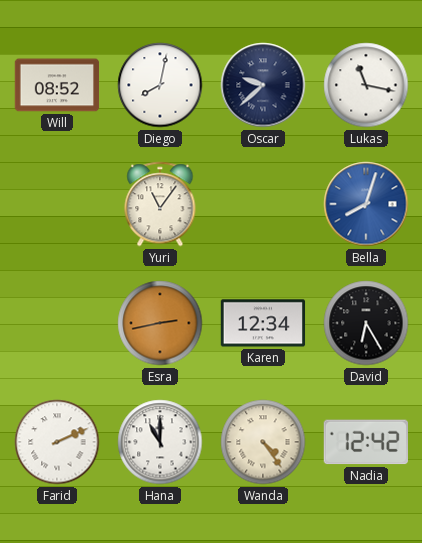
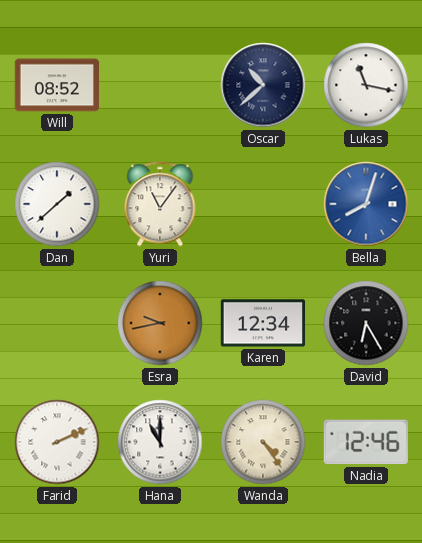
Diego: 8:02 -> none (160, 85)
Oscar: 9:38 -> 10:38 (263, 85)
Dan: none -> 1:38 (57, 204)
Esra: 2:43 -> 9:43 (160, 323)
Nadia: 12:42 -> 12:46 (366, 442)
